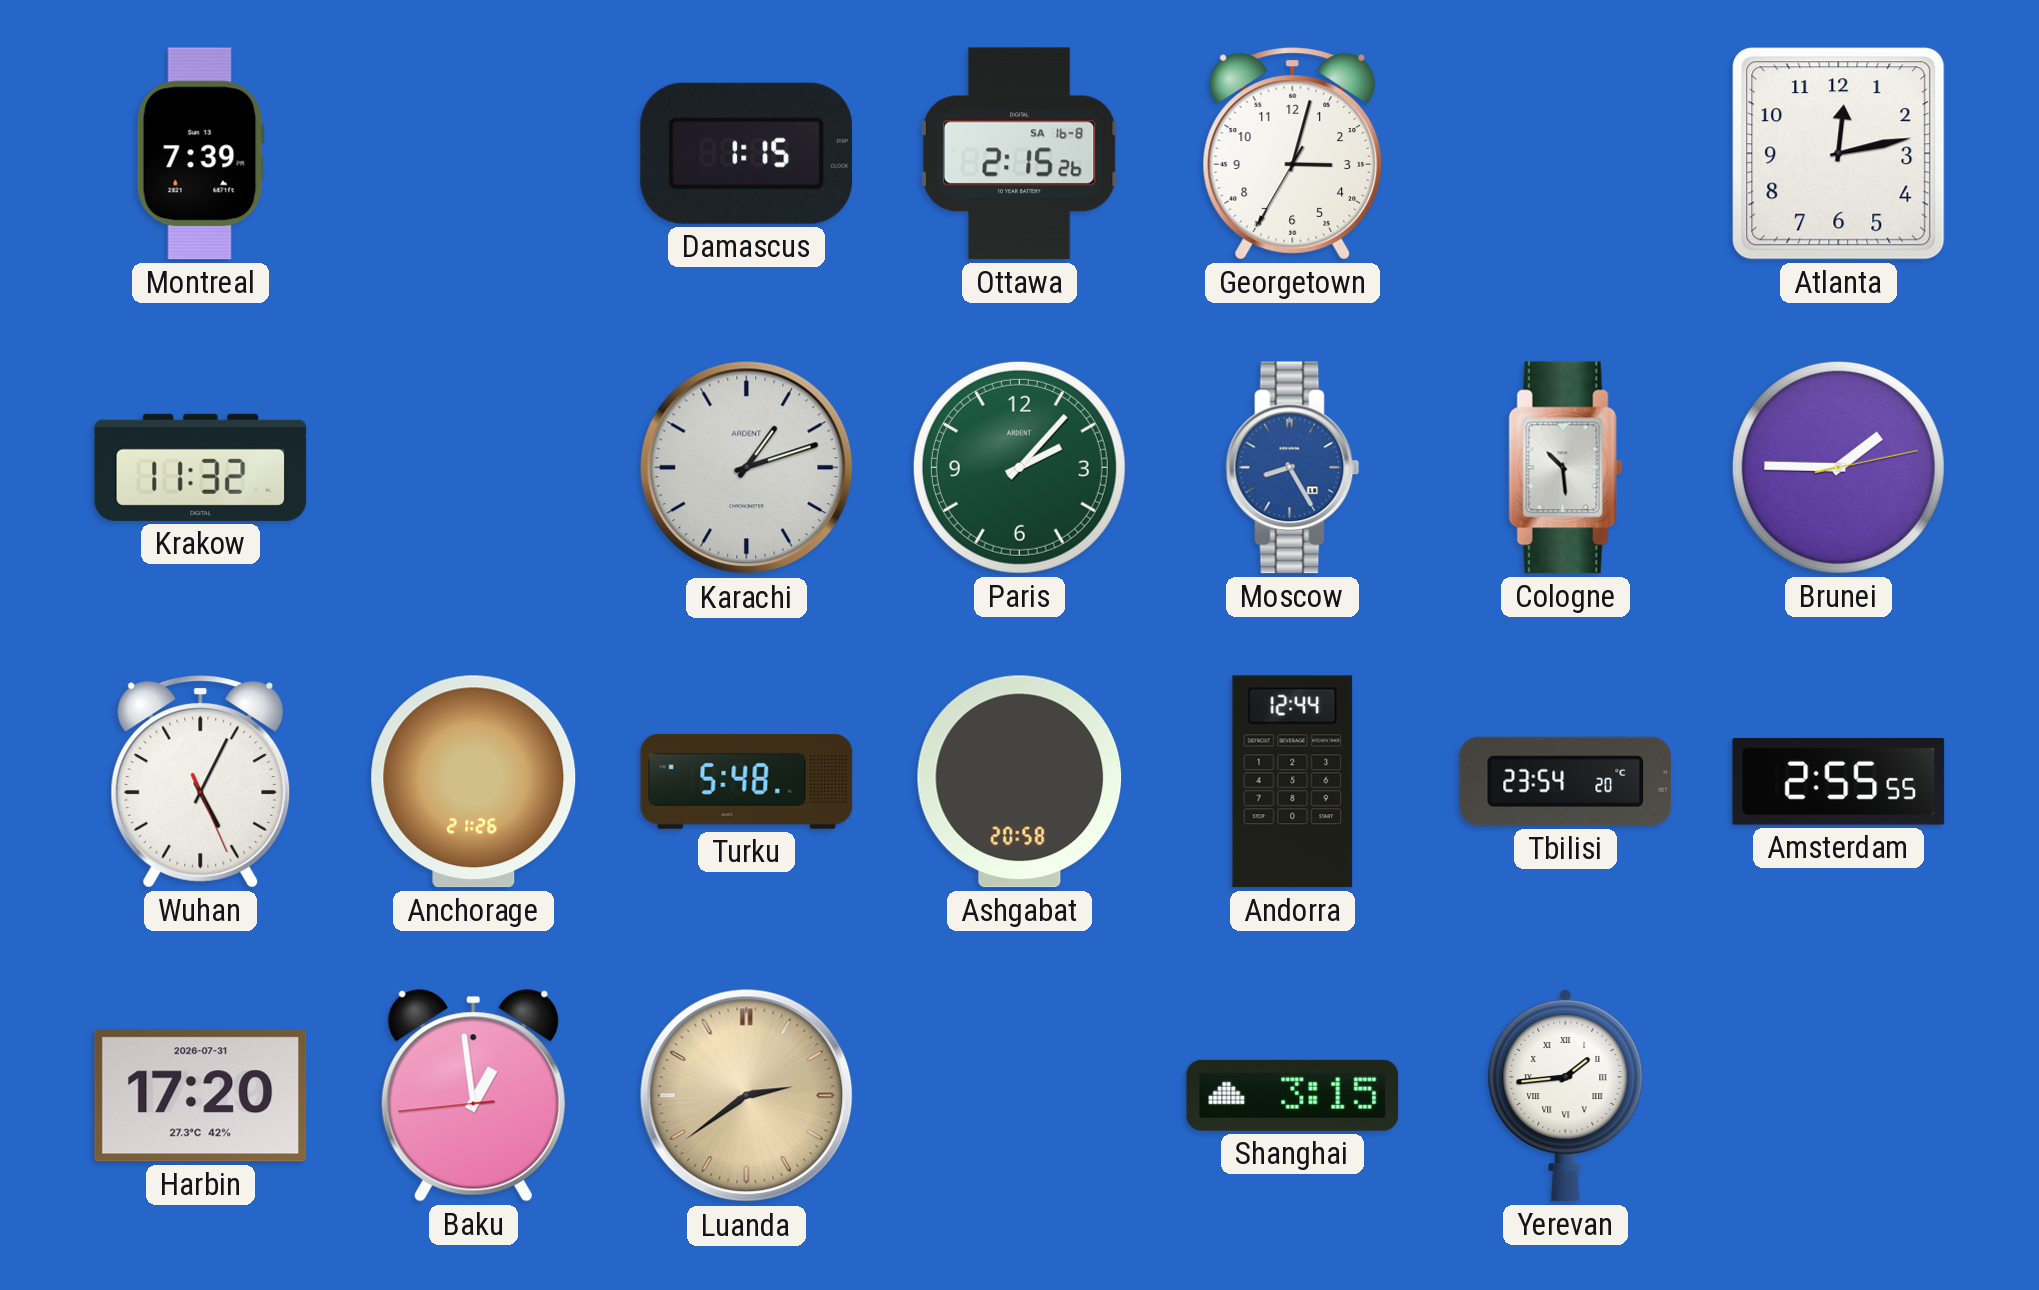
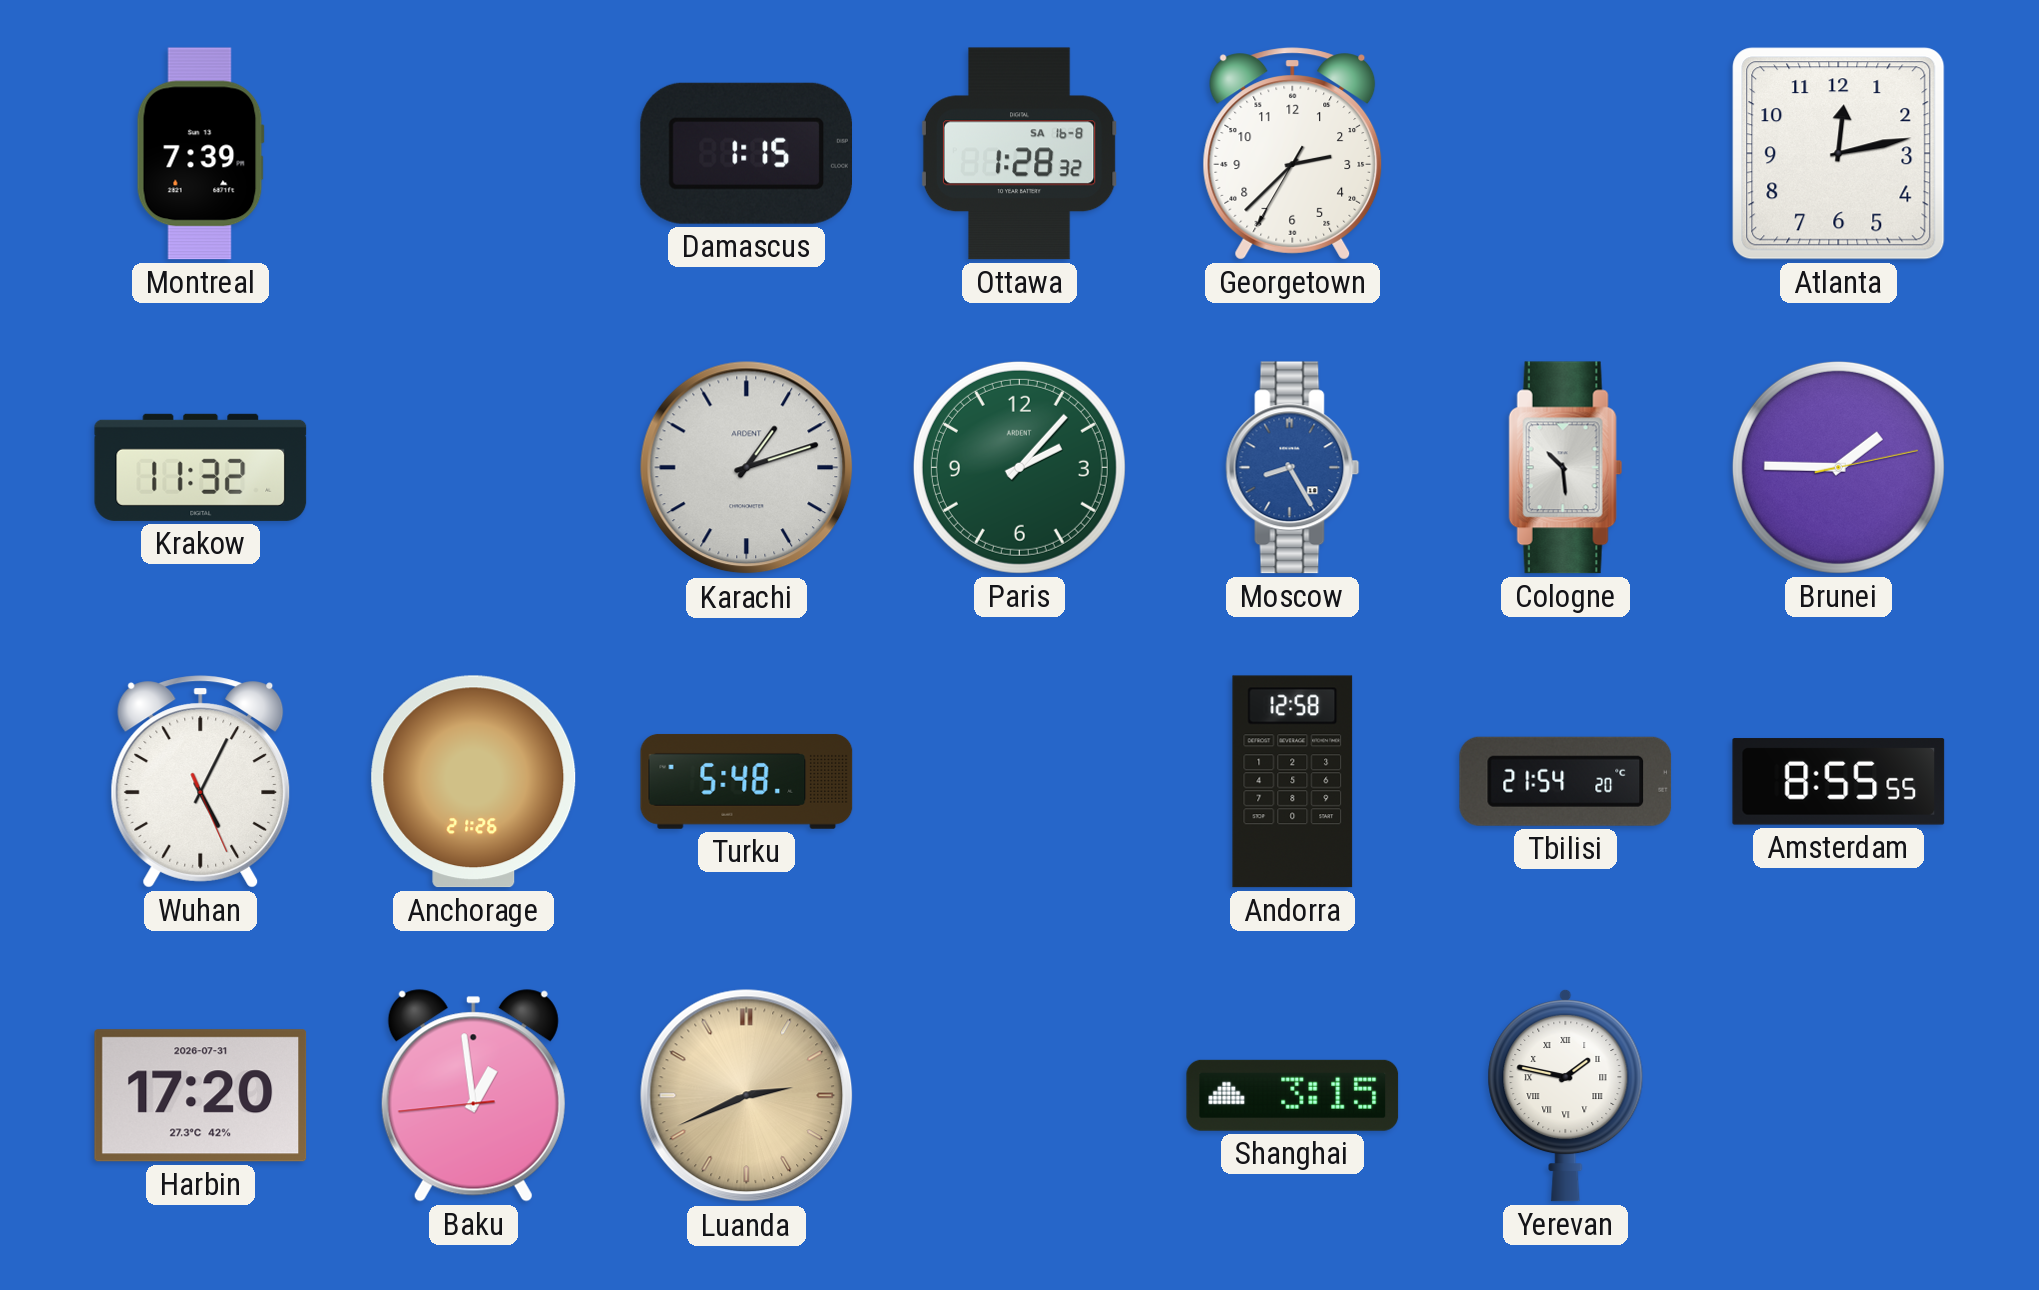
Ottawa: 2:15 -> 1:28 (1020, 154)
Georgetown: 3:02 -> 2:37 (1293, 154)
Ashgabat: 20:58 -> none (1020, 782)
Andorra: 12:44 -> 12:58 (1293, 782)
Tbilisi: 23:54 -> 21:54 (1566, 781)
Amsterdam: 2:55 -> 8:55 (1839, 782)
Luanda: 2:39 -> 2:41 (747, 1096)
Yerevan: 1:44 -> 1:47 (1566, 1095)
